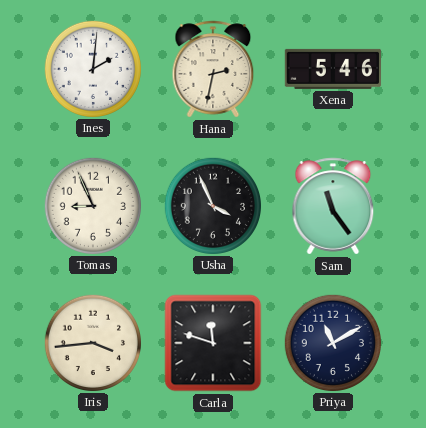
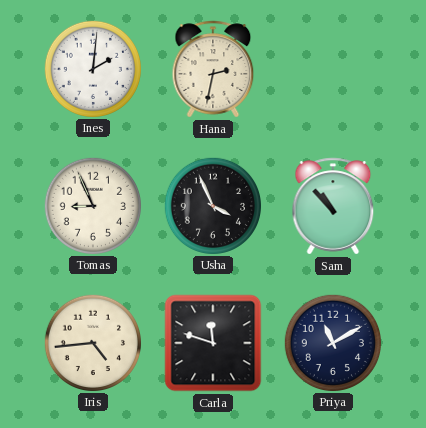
Xena: 5:46 -> none (333, 69)
Sam: 11:24 -> 10:53 (333, 206)
Iris: 3:44 -> 4:44 (92, 342)
